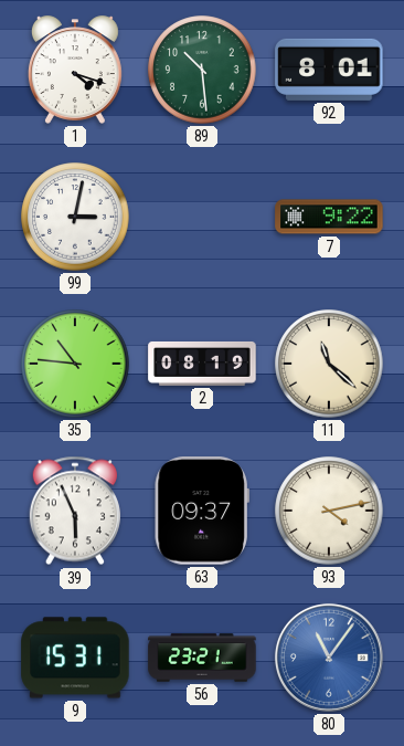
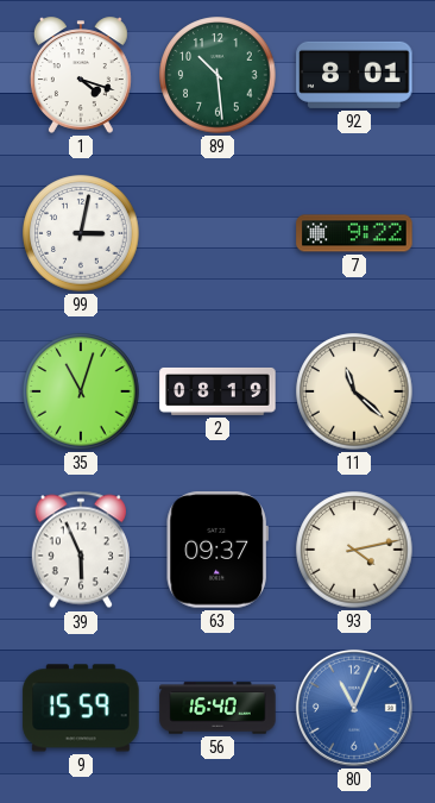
35: 10:46 -> 11:03 (81, 391)
9: 15:31 -> 15:59 (81, 708)
56: 23:21 -> 16:40 (218, 708)
80: 11:06 -> 11:04 (354, 708)
